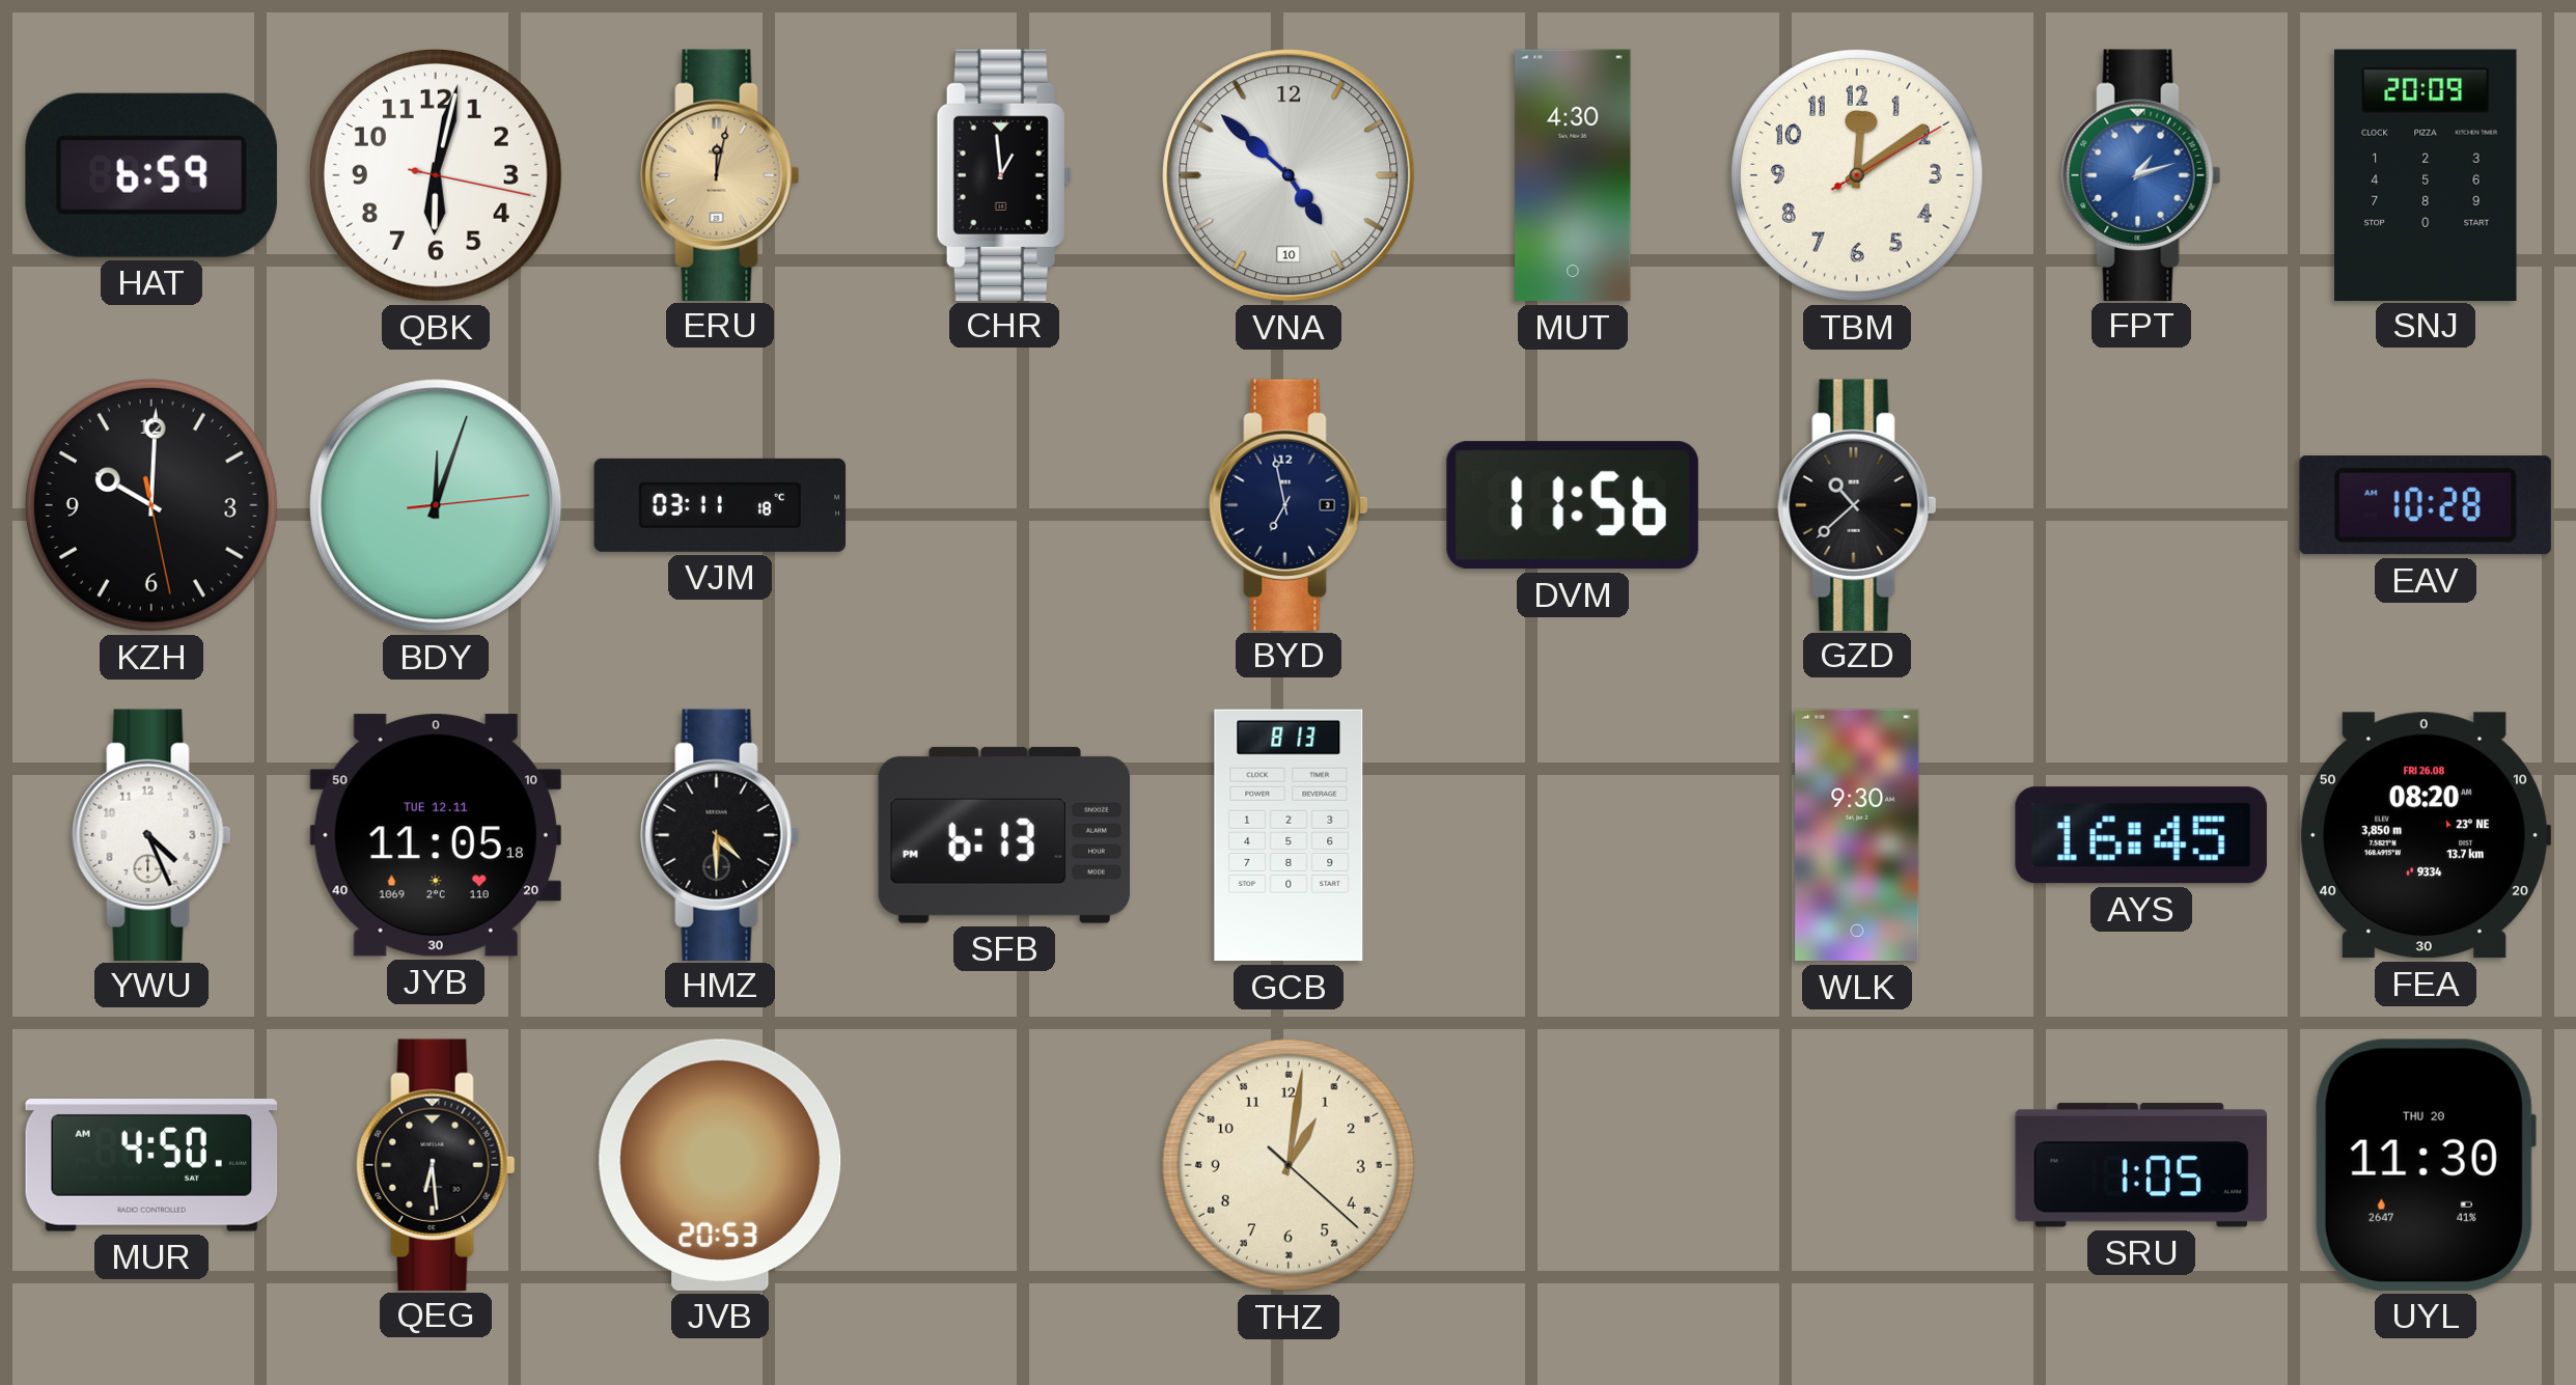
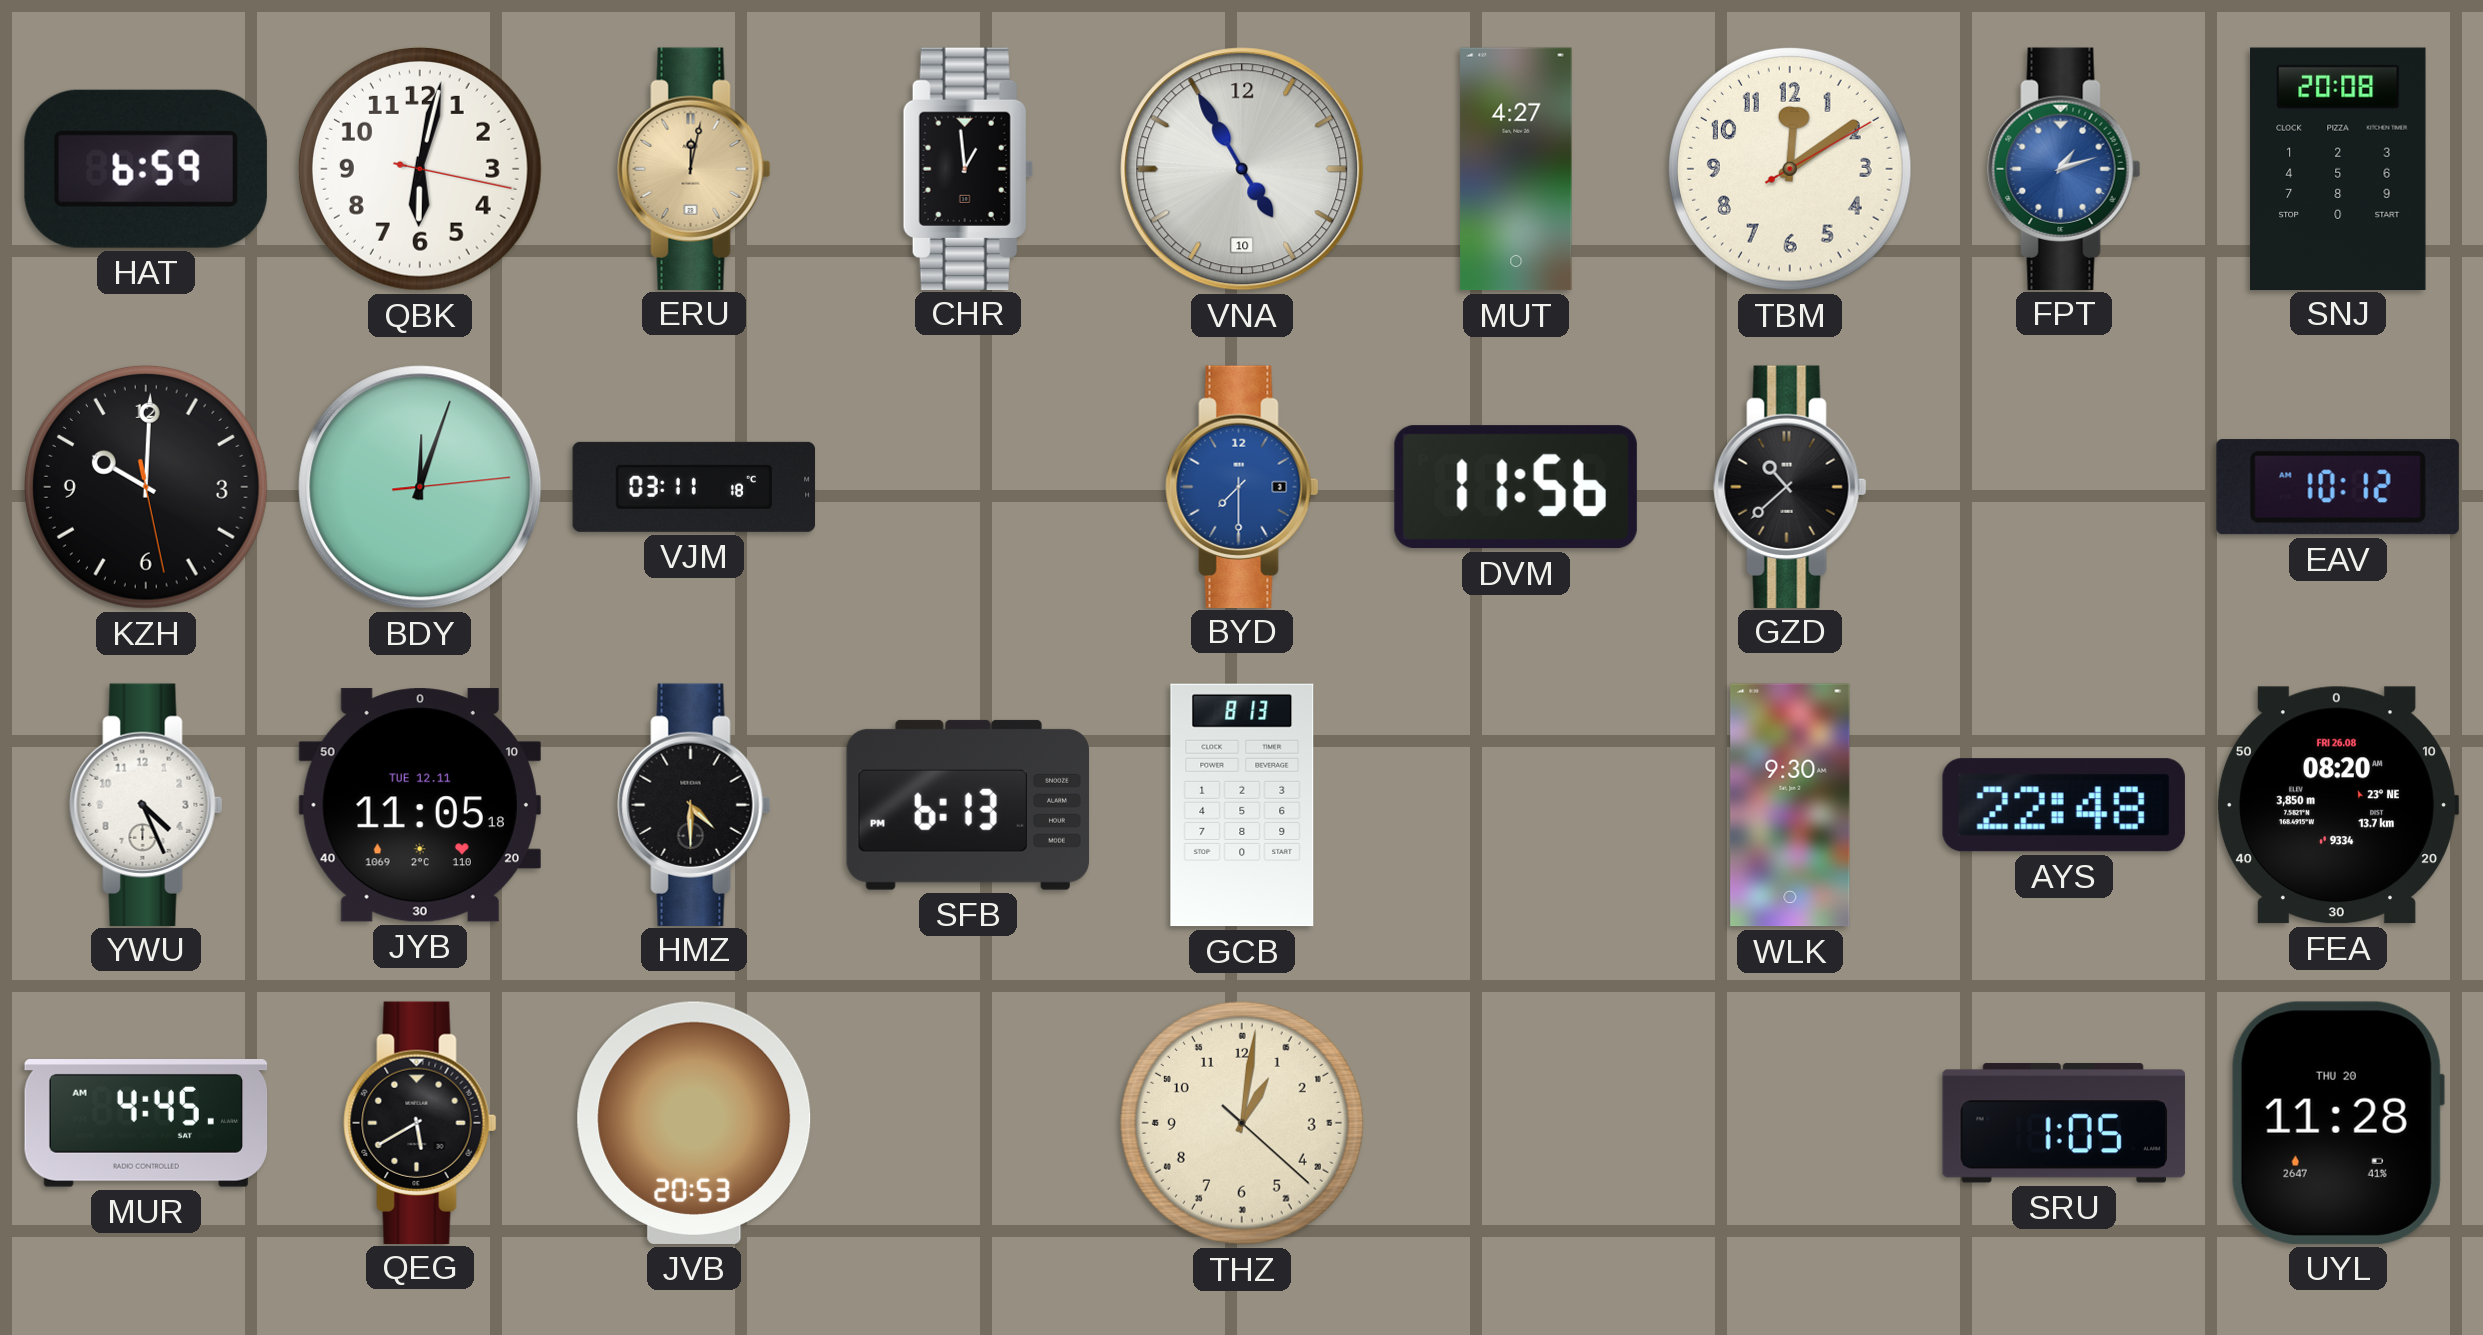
VNA: 4:52 -> 4:55 (1242, 169)
MUT: 4:30 -> 4:27 (1516, 169)
SNJ: 20:09 -> 20:08 (2338, 168)
BYD: 6:58 -> 7:30 (1242, 486)
BYD dial: navy -> blue (1242, 486)
EAV: 10:28 -> 10:12 (2338, 487)
AYS: 16:45 -> 22:48 (2064, 805)
MUR: 4:50 -> 4:45 (146, 1124)
QEG: 6:29 -> 5:40 (420, 1122)
UYL: 11:30 -> 11:28 (2338, 1123)
